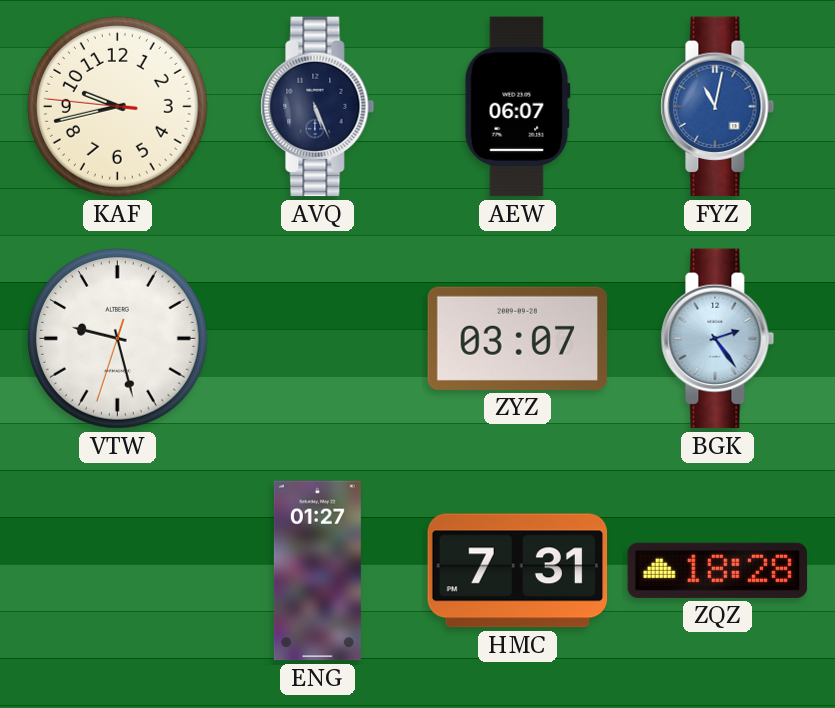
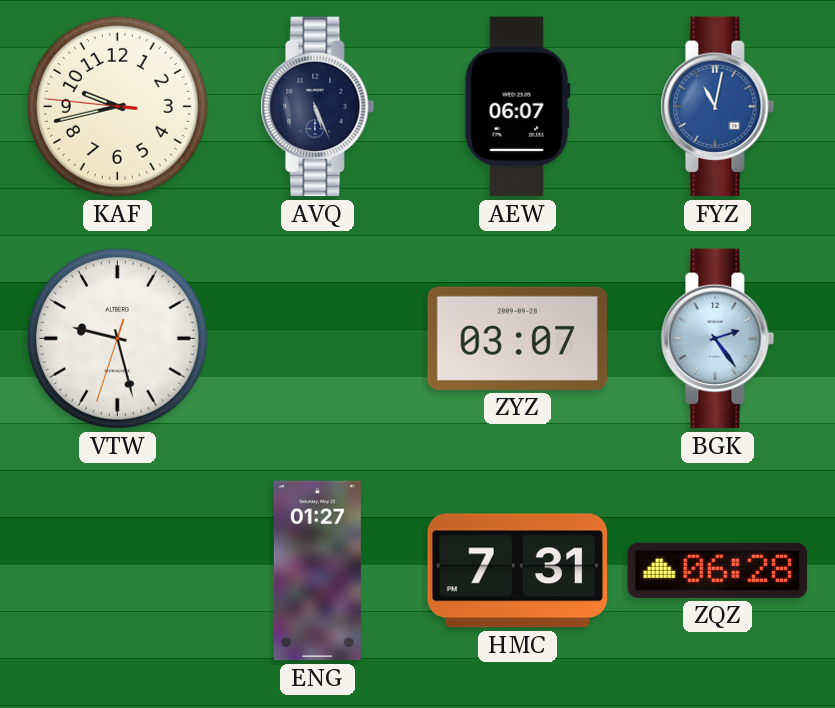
ZQZ: 18:28 -> 06:28 (718, 570)
